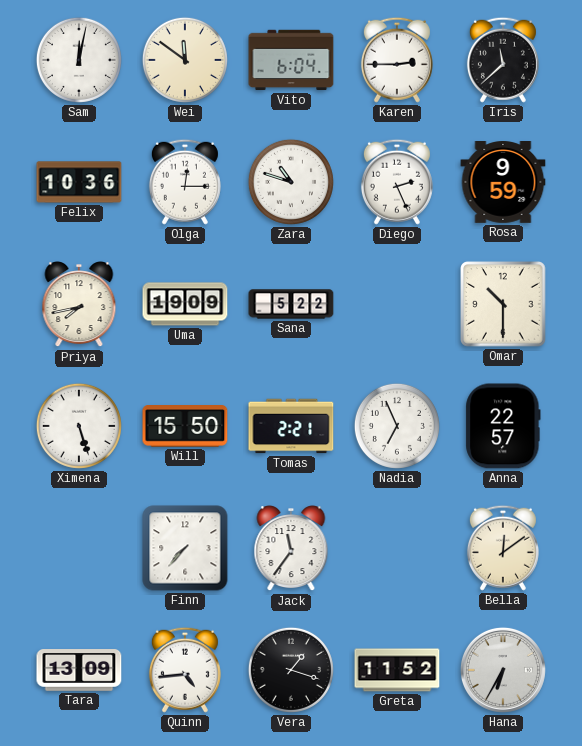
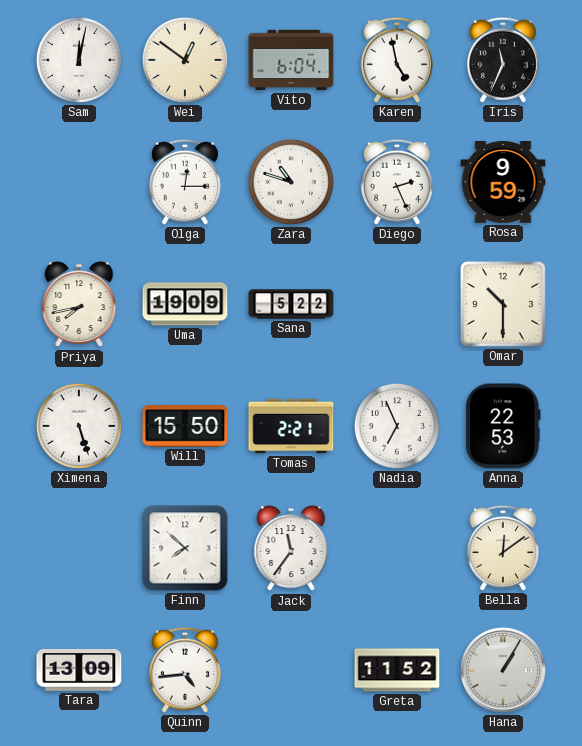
Wei: 11:51 -> 12:51 (185, 60)
Karen: 2:45 -> 4:58 (397, 60)
Iris: 11:38 -> 11:34 (503, 60)
Felix: 10:36 -> none (79, 182)
Anna: 22:57 -> 22:53 (503, 426)
Finn: 7:37 -> 7:52 (185, 548)
Vera: 1:18 -> none (291, 670)
Hana: 6:35 -> 1:05 (503, 670)
